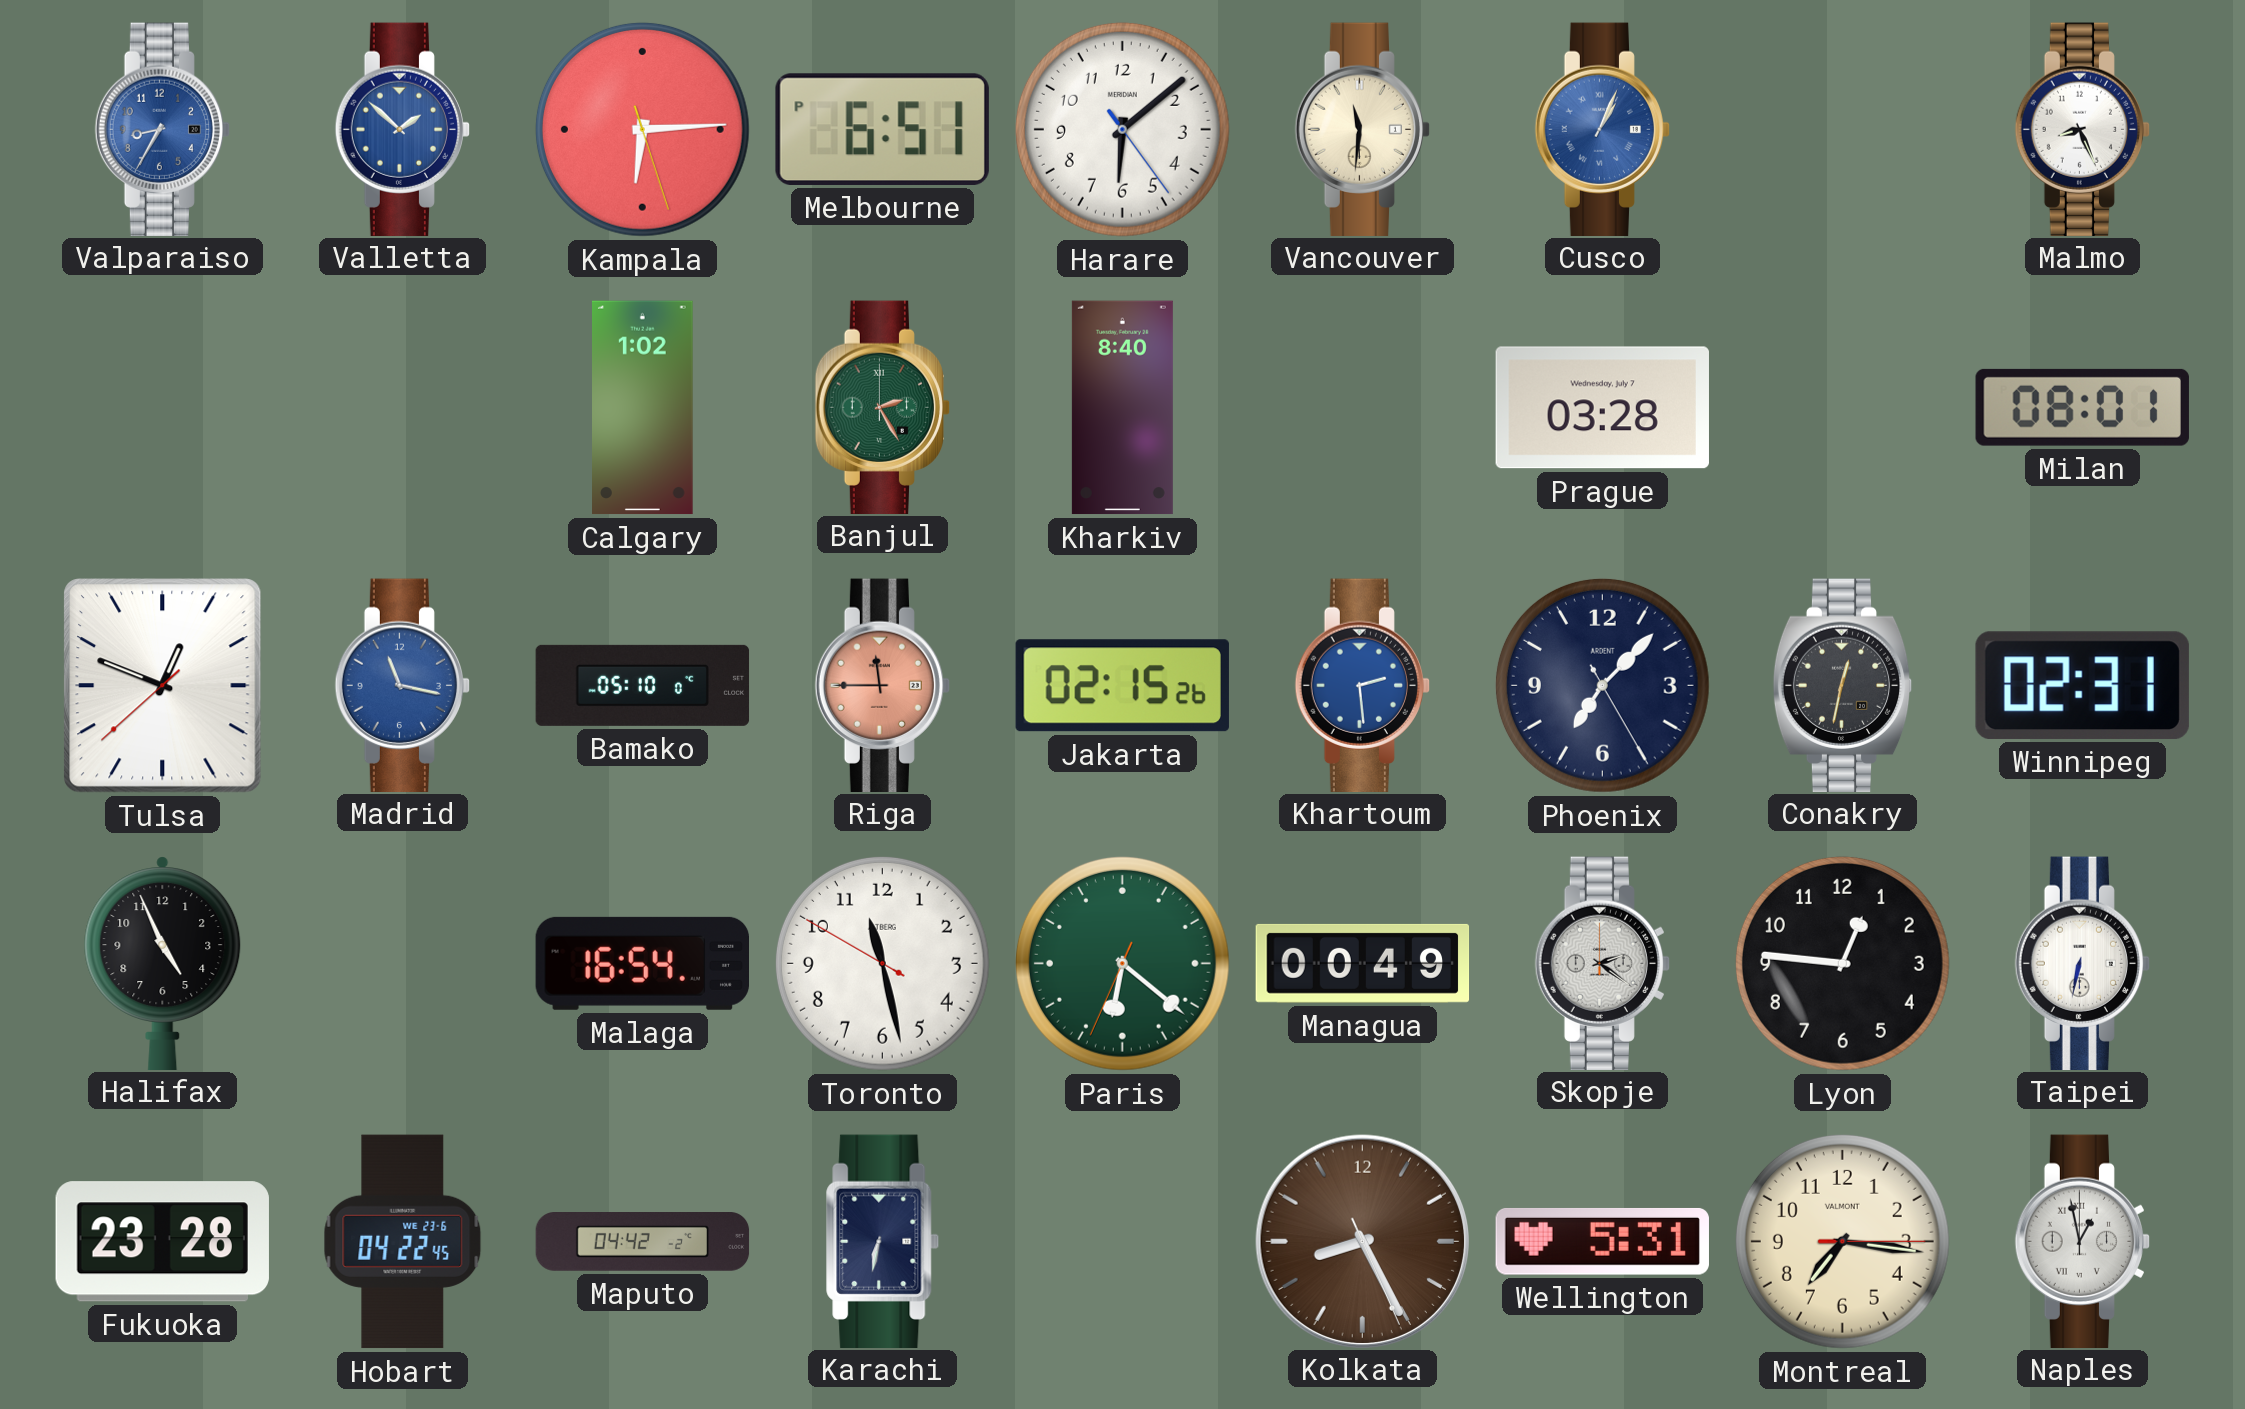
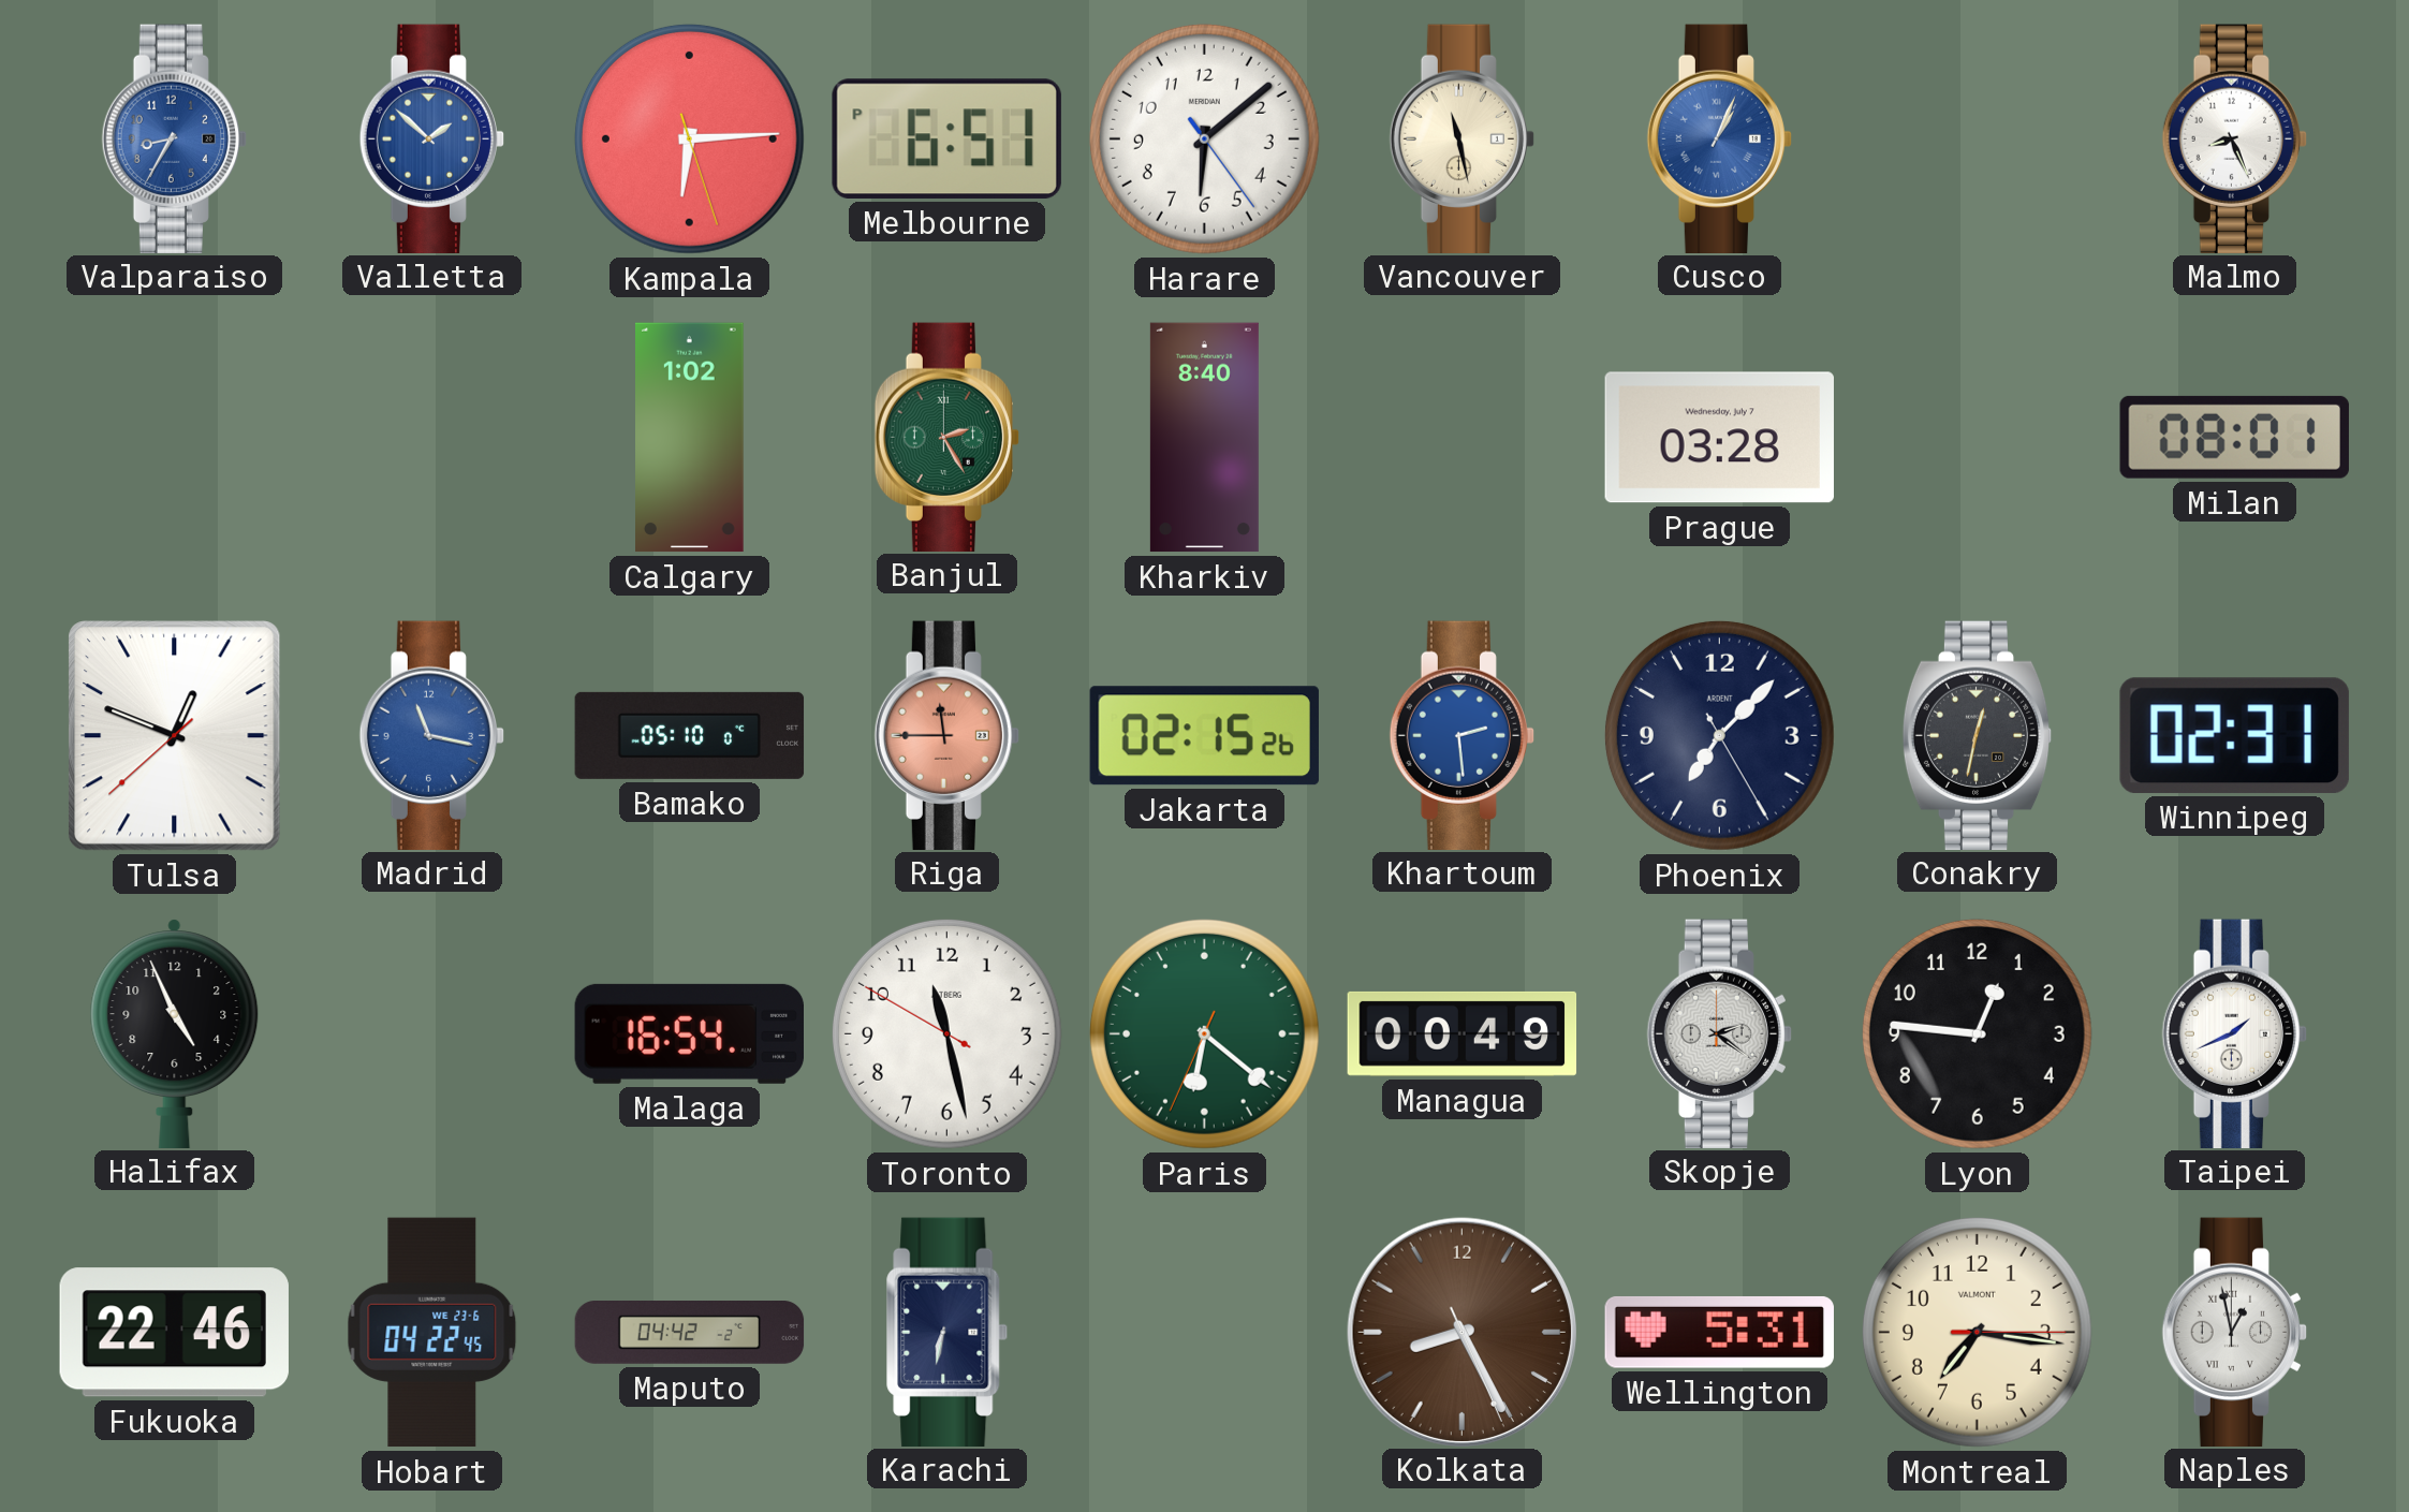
Vancouver: 11:31 -> 11:28 (1461, 138)
Taipei: 6:32 -> 1:41 (2234, 1033)
Fukuoka: 23:28 -> 22:46 (174, 1333)
